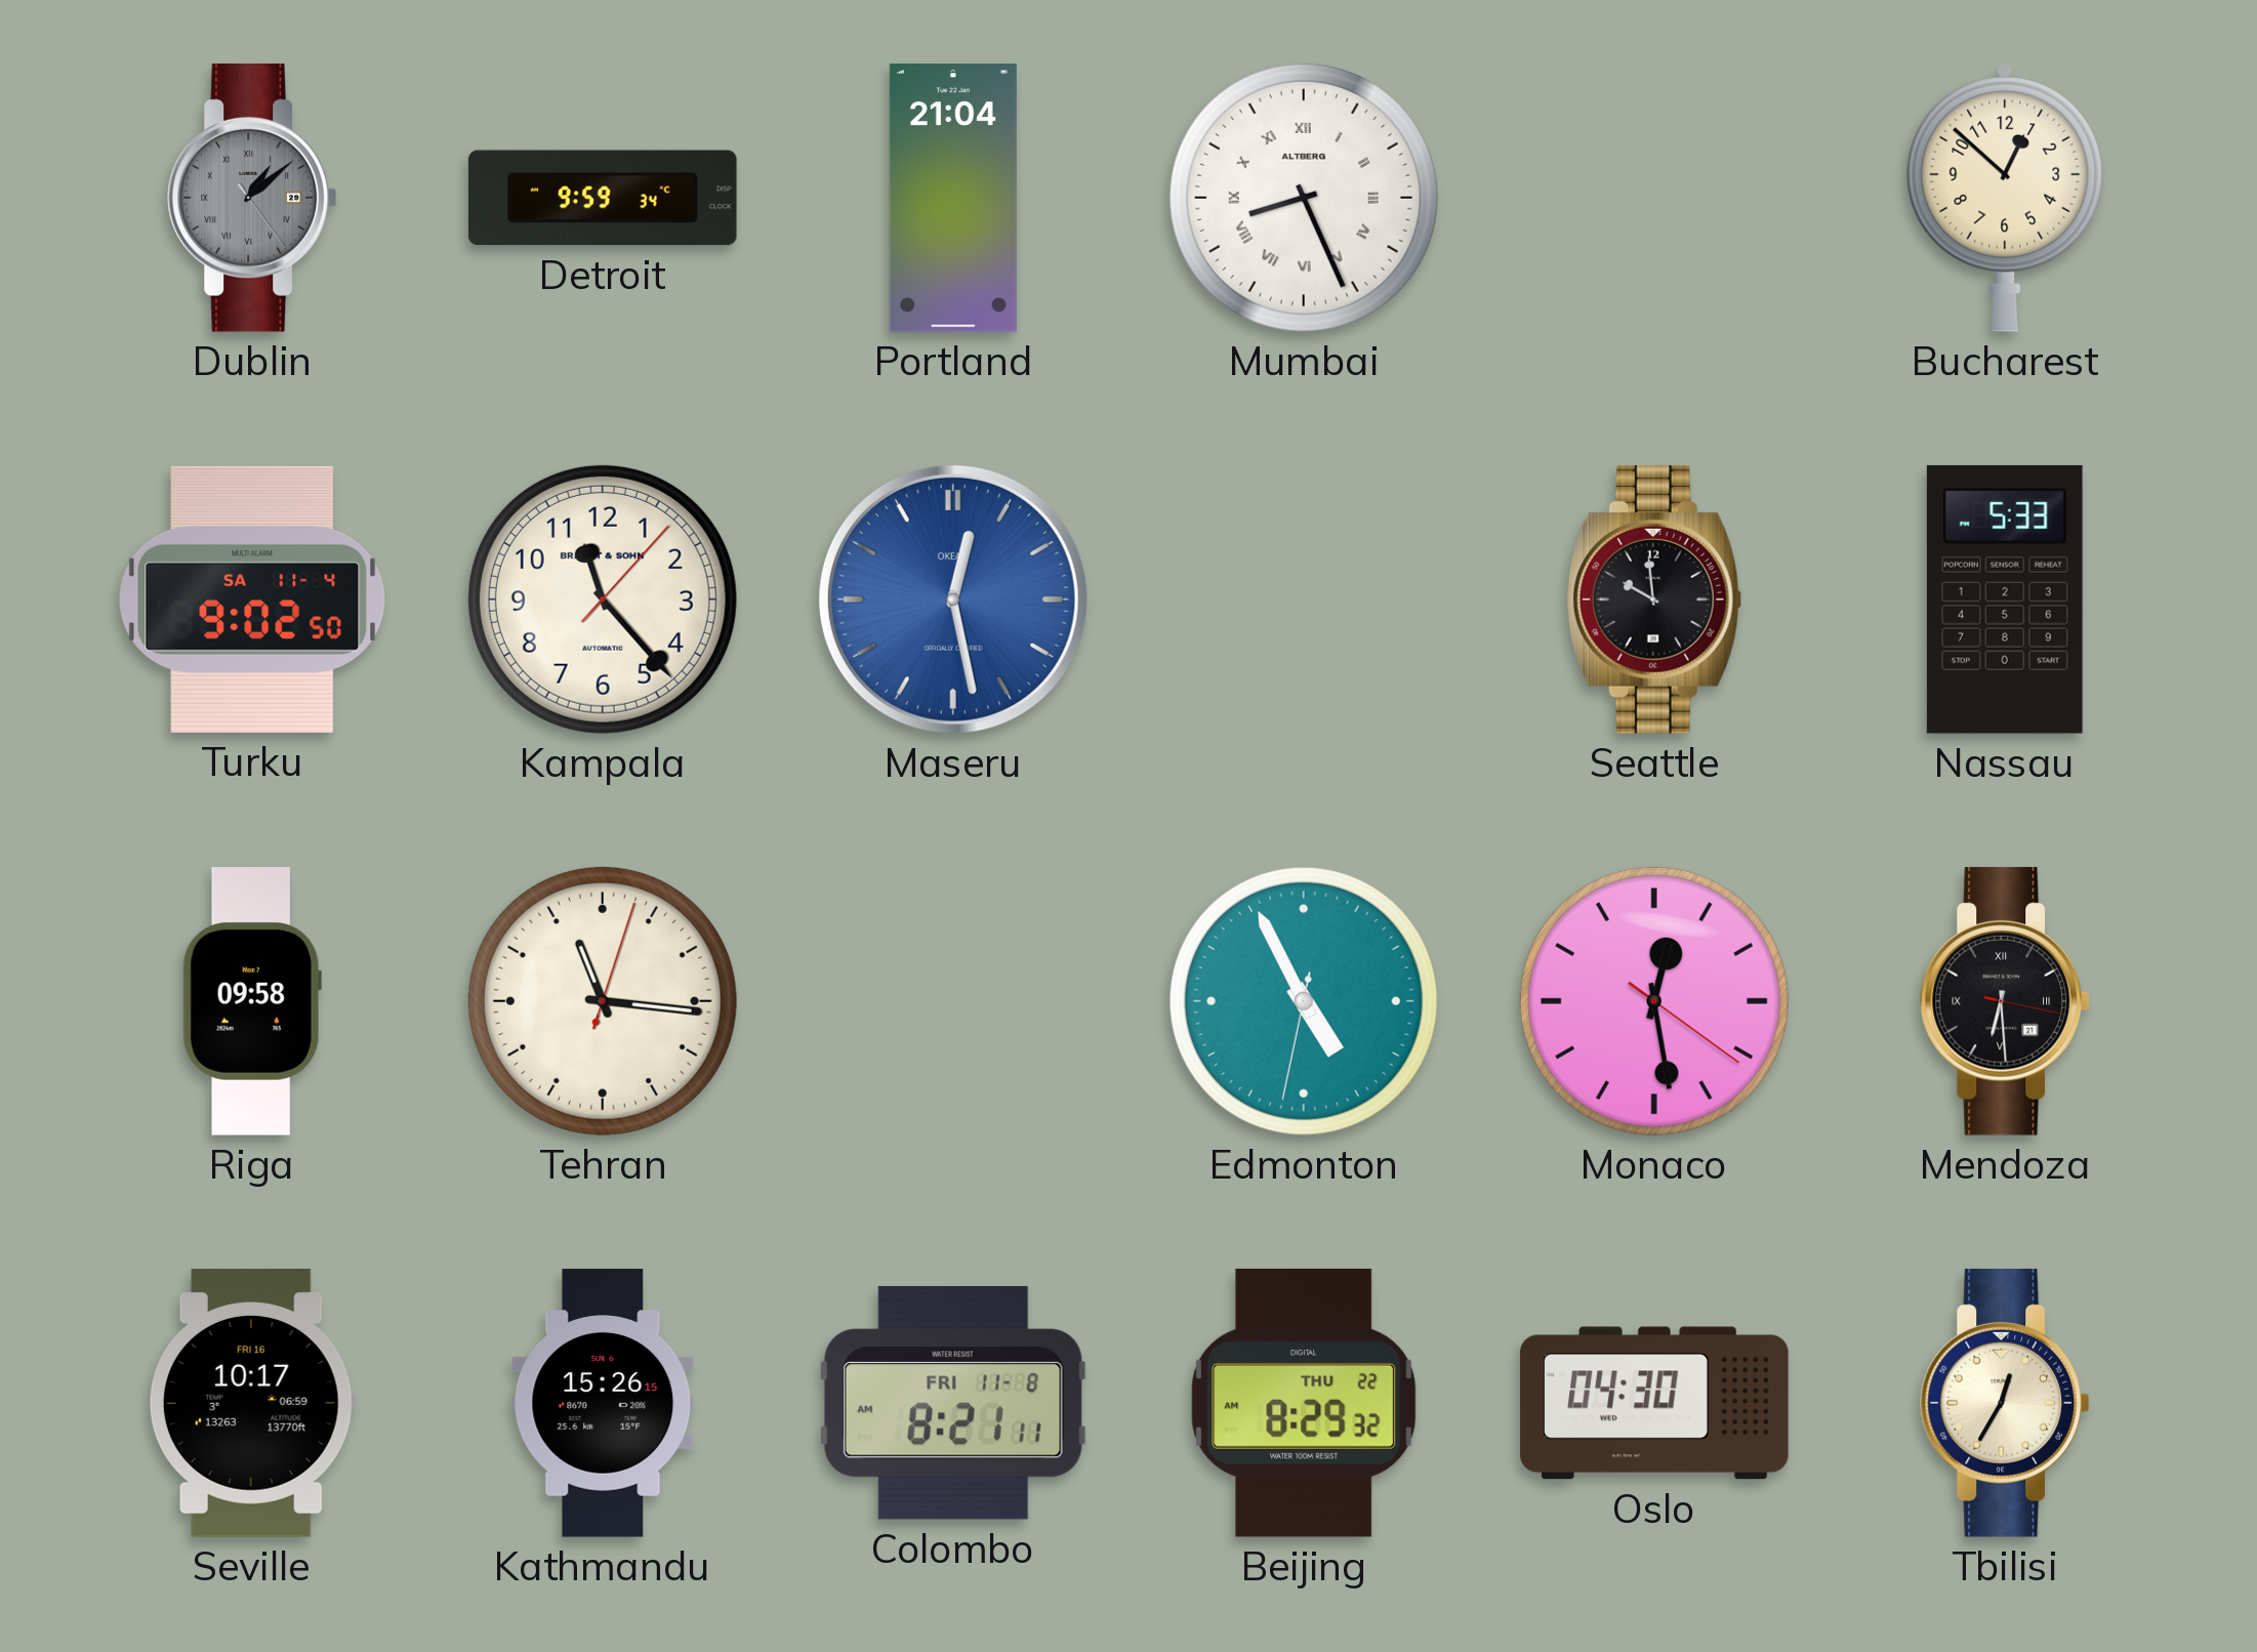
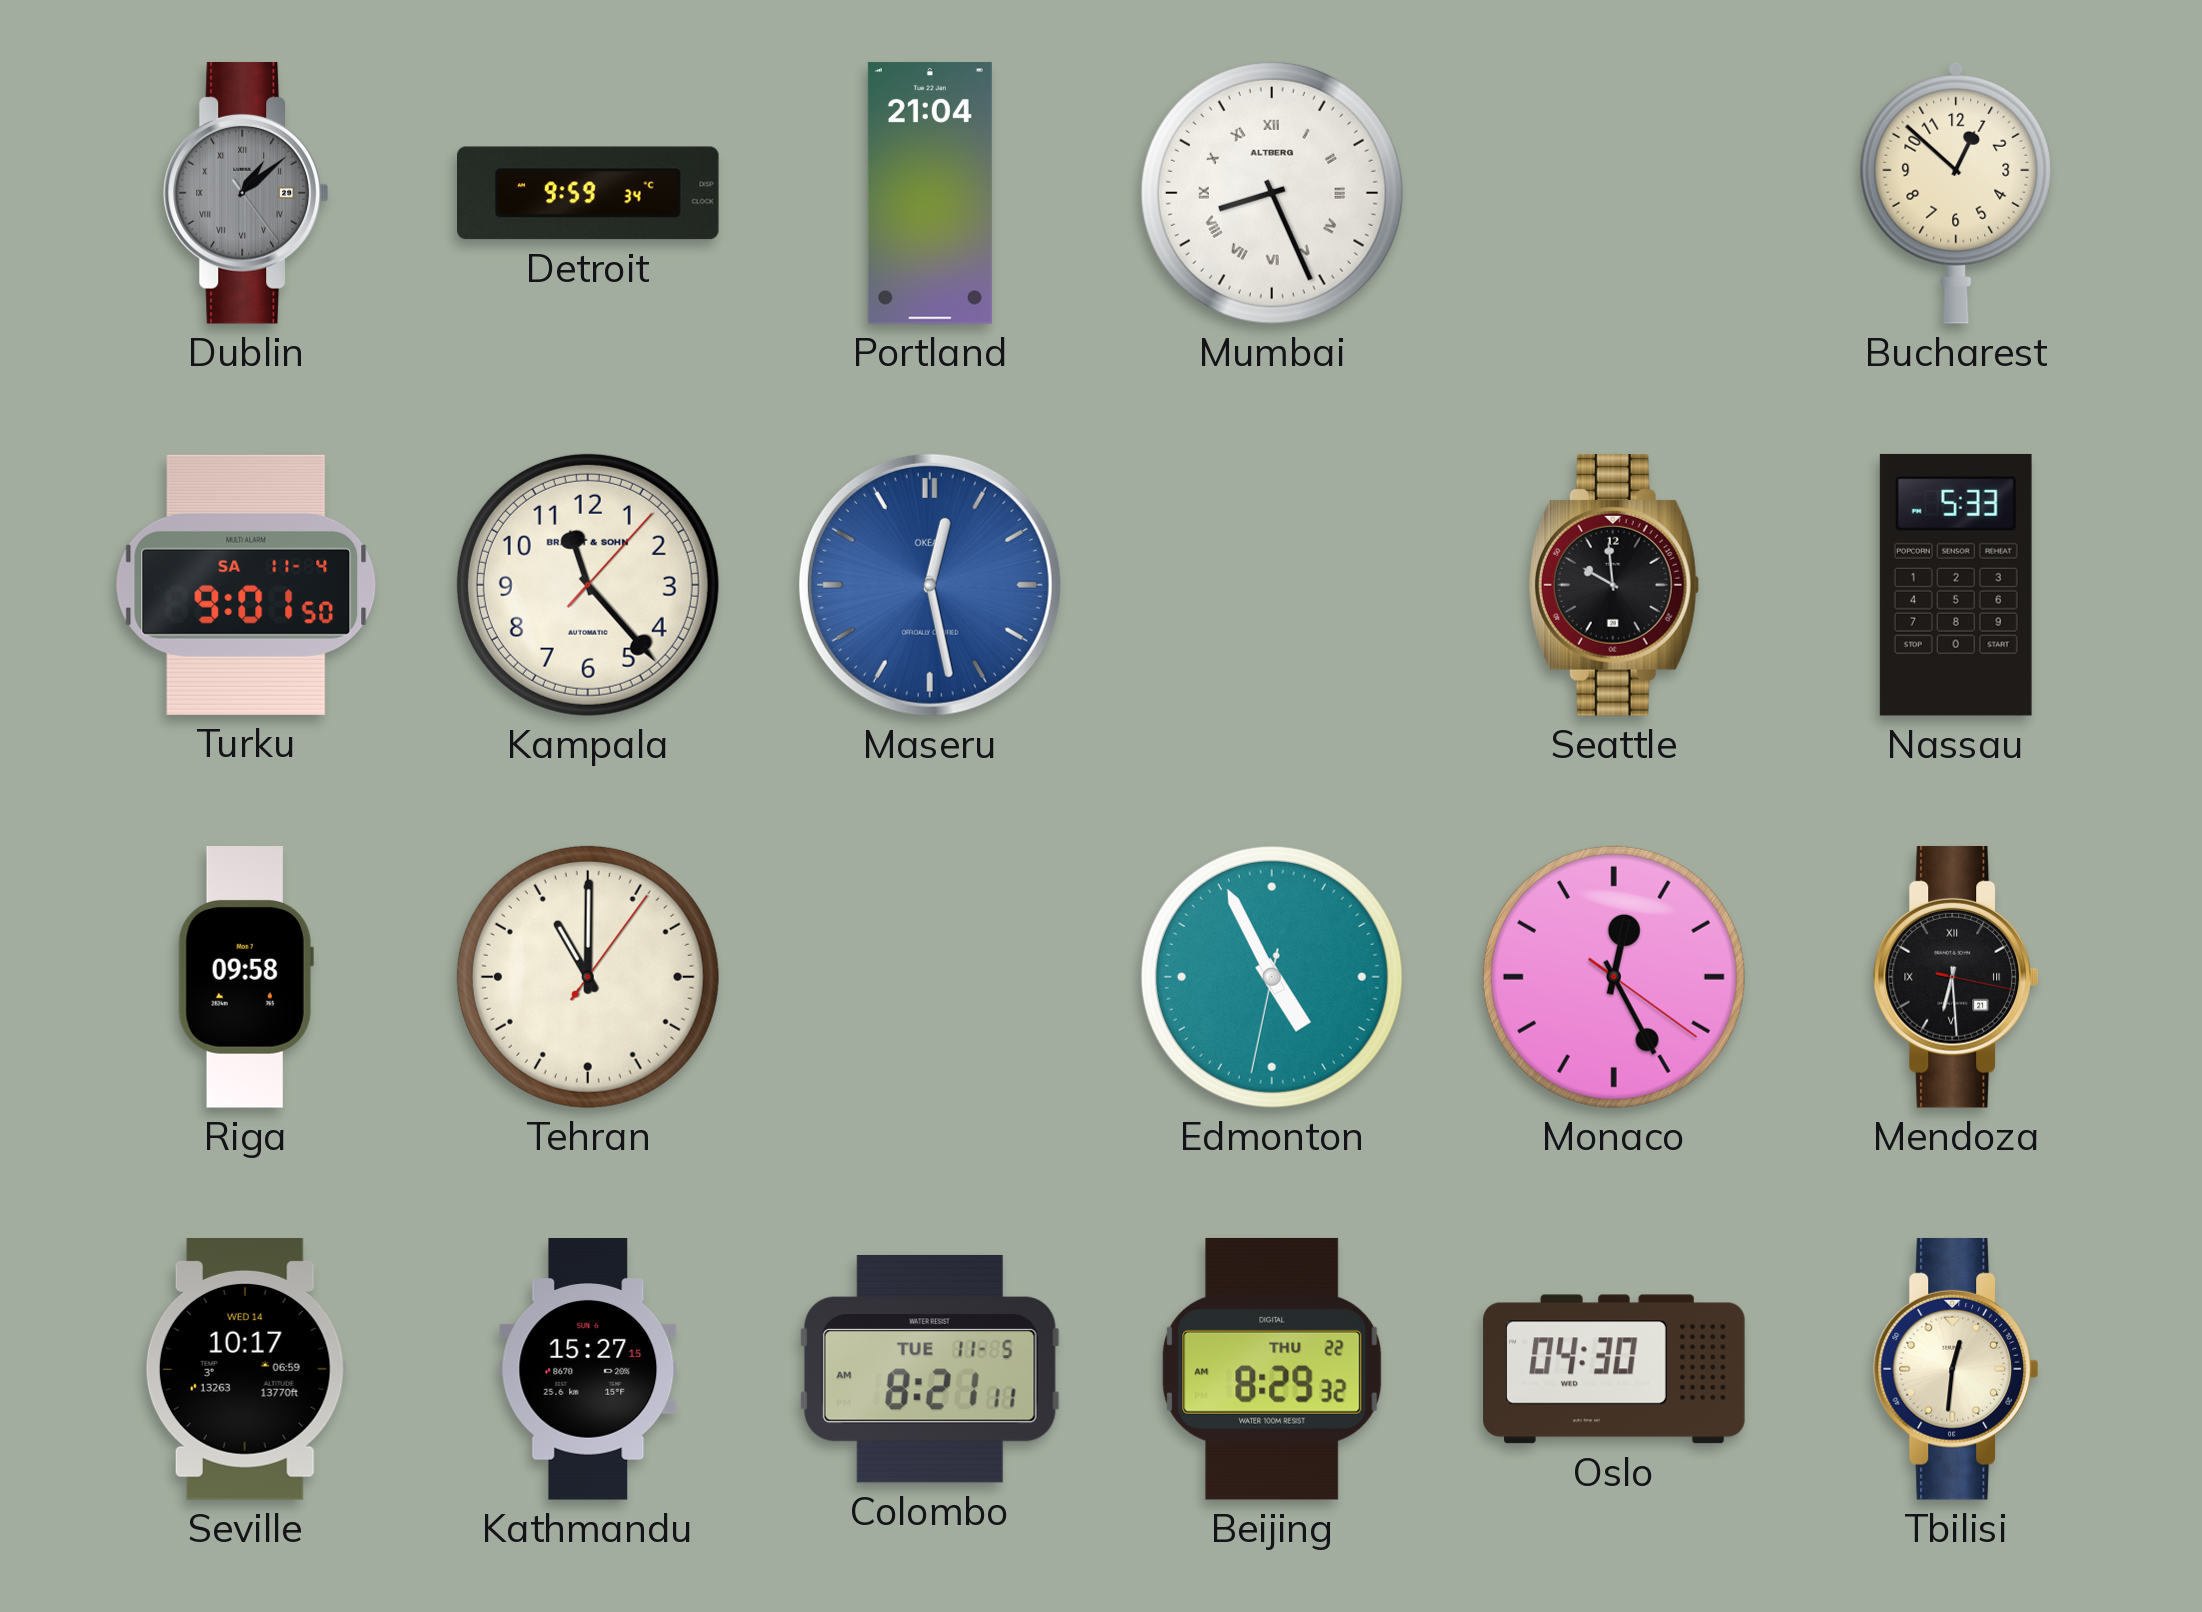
Turku: 9:02 -> 9:01 (246, 585)
Tehran: 11:16 -> 11:00 (588, 977)
Monaco: 12:28 -> 12:25 (1614, 977)
Seville date: FRI 16 -> WED 14 (246, 1370)
Kathmandu: 15:26 -> 15:27 (588, 1369)
Colombo date: FRI 11-8 -> TUE 11-5 (930, 1369)
Tbilisi: 12:35 -> 12:31 (1955, 1369)
